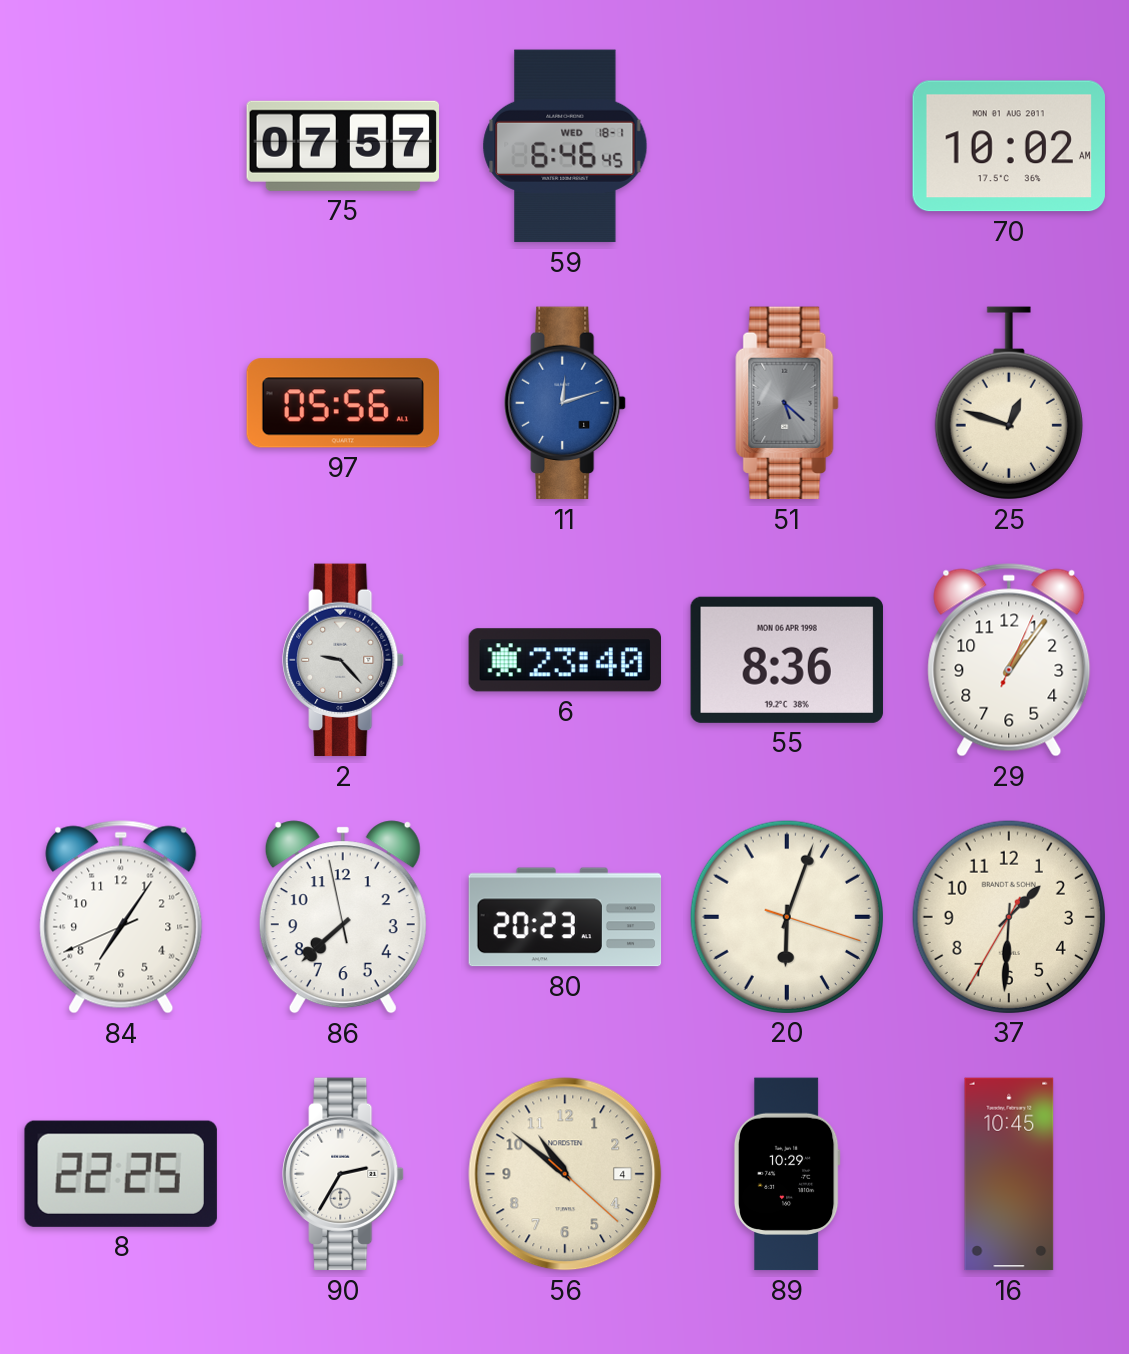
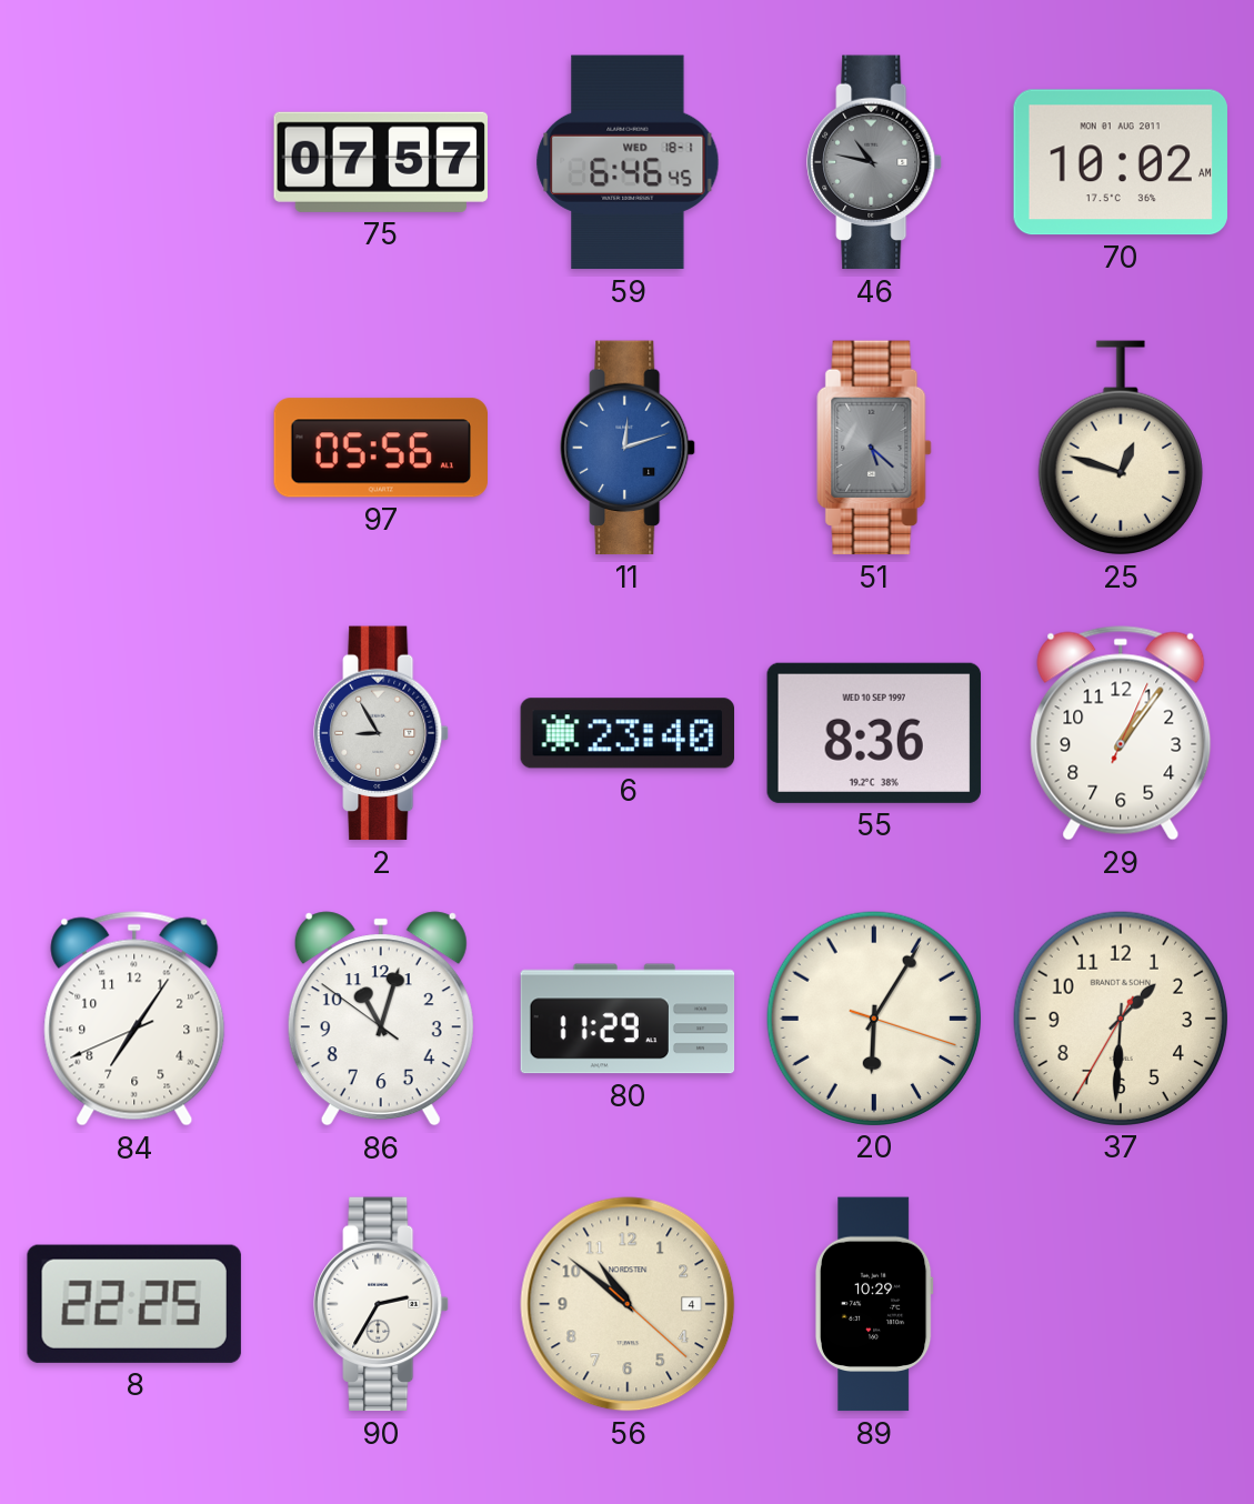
46: none -> 10:47 (874, 162)
2: 9:23 -> 8:55 (381, 733)
55 date: MON 06 APR 1998 -> WED 10 SEP 1997 (874, 733)
86: 7:37 -> 11:02 (381, 1019)
80: 20:23 -> 11:29 (628, 1019)
20: 6:03 -> 6:05 (873, 1017)
16: 10:45 -> none (1009, 1174)
